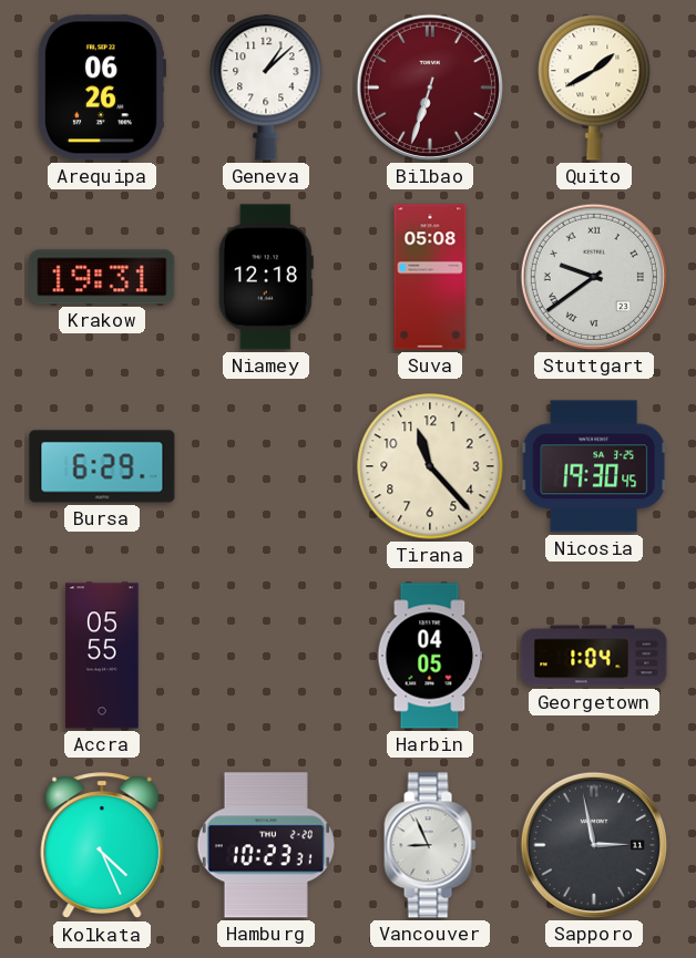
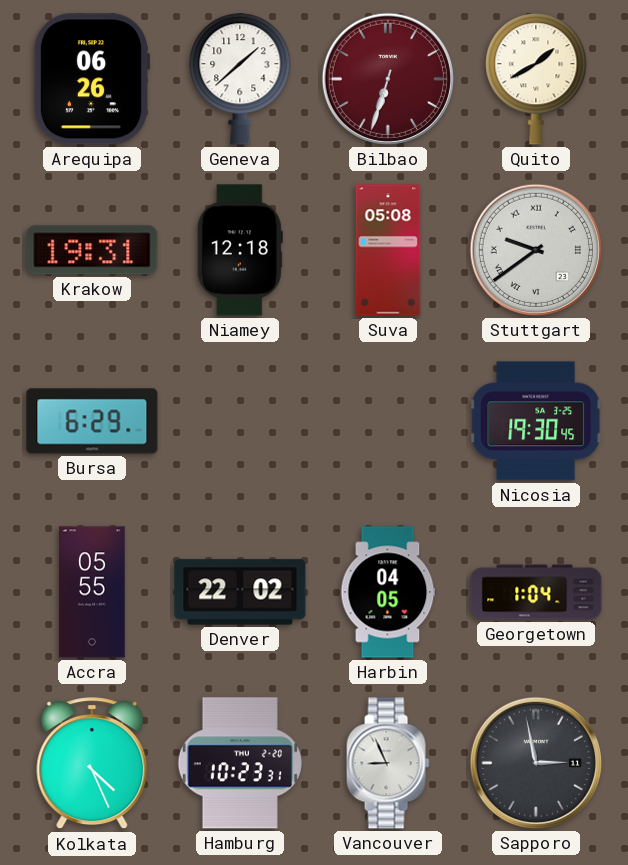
Geneva: 1:08 -> 1:38 (240, 79)
Tirana: 11:23 -> none (430, 466)
Denver: none -> 22:02 (240, 592)
